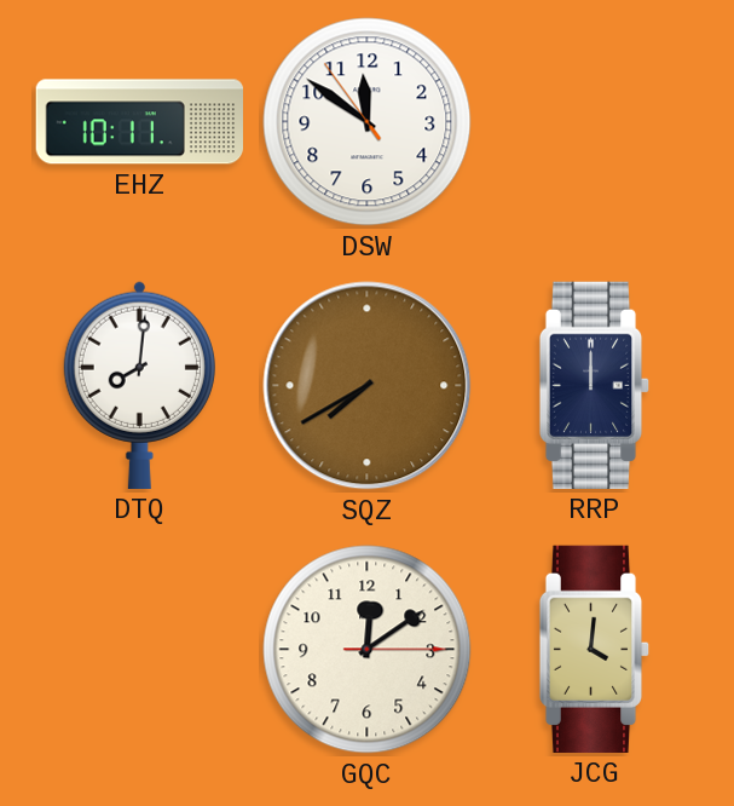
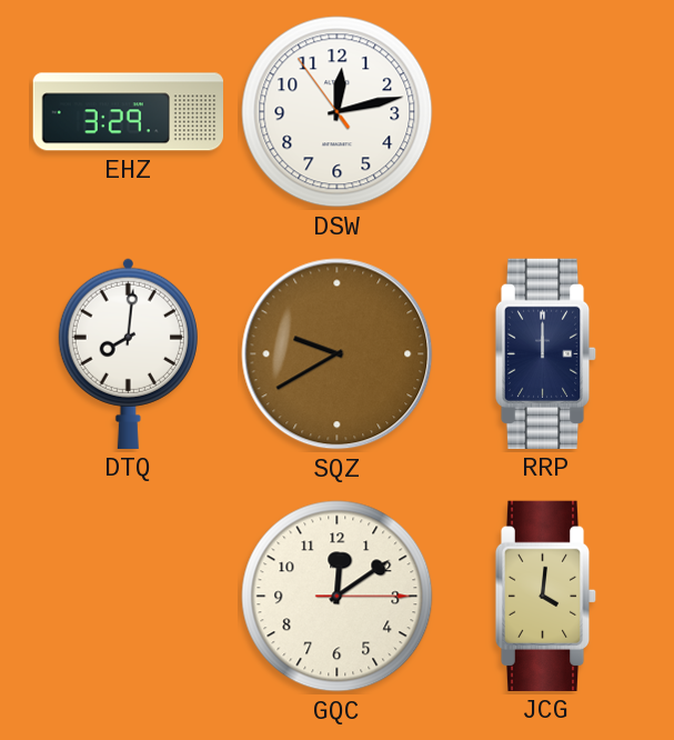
EHZ: 10:11 -> 3:29 (128, 112)
DSW: 11:50 -> 12:12 (338, 112)
SQZ: 7:40 -> 9:40 (338, 354)
